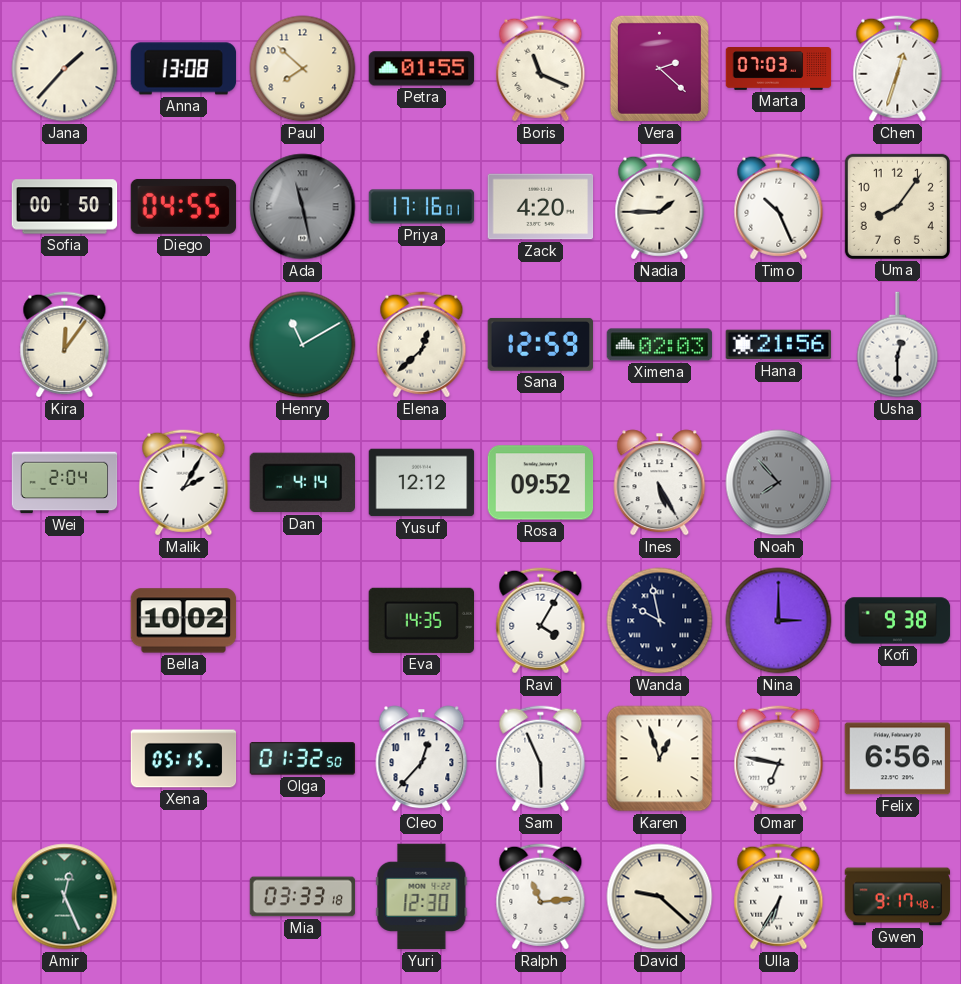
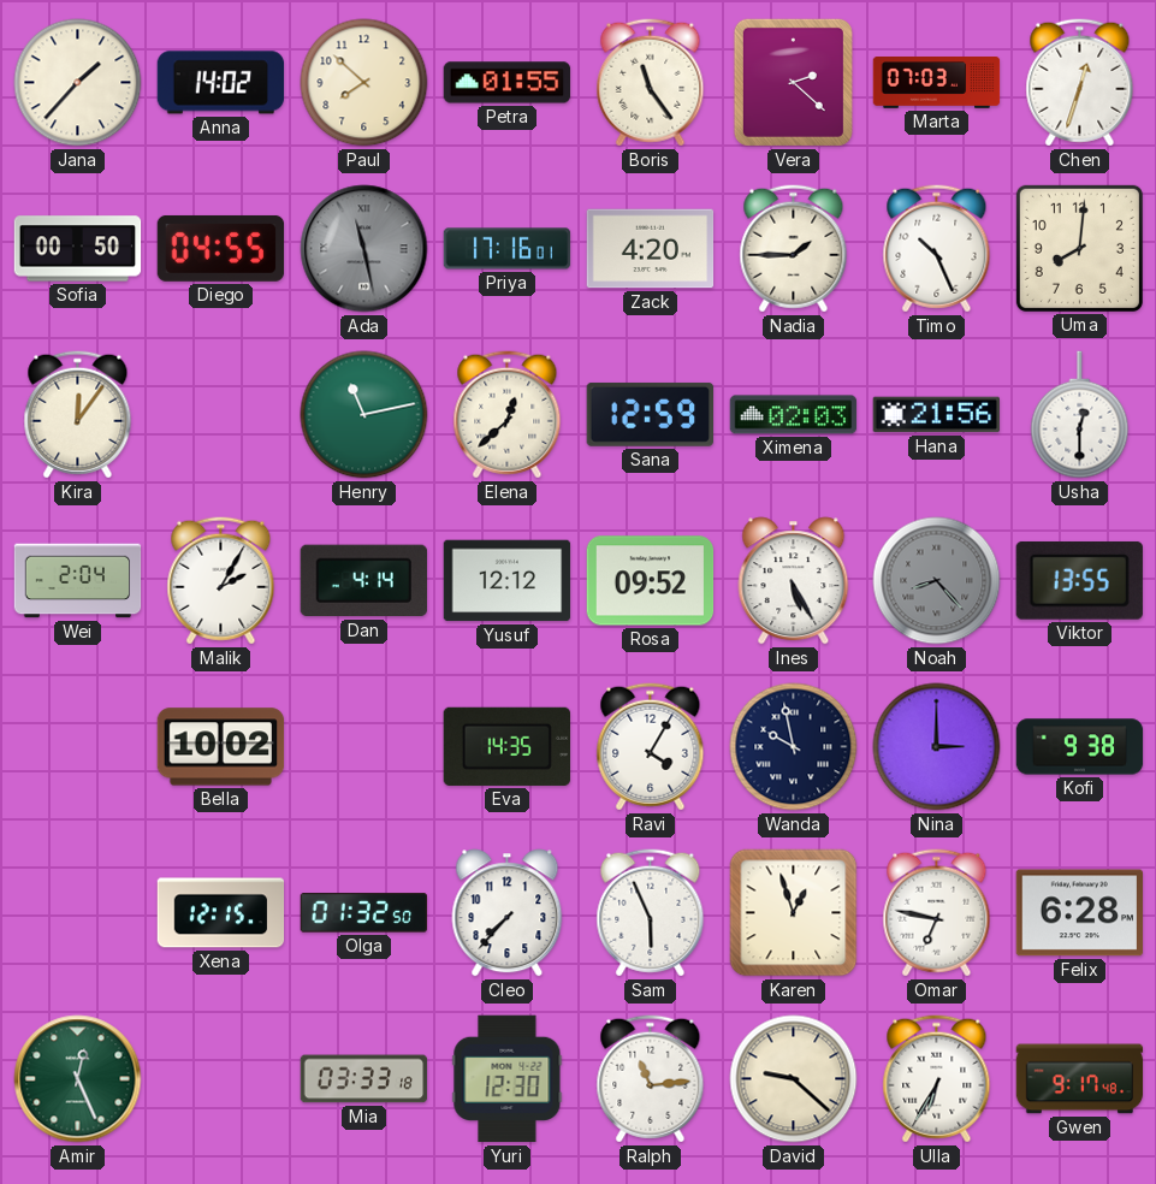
Anna: 13:08 -> 14:02 (221, 83)
Boris: 11:19 -> 11:24 (651, 83)
Uma: 8:06 -> 8:01 (1079, 248)
Henry: 11:10 -> 11:13 (364, 415)
Noah: 7:53 -> 8:23 (937, 581)
Viktor: none -> 13:55 (1079, 580)
Xena: 05:15 -> 12:15 (221, 913)
Cleo: 12:37 -> 7:37 (508, 913)
Felix: 6:56 -> 6:28 (1080, 913)
